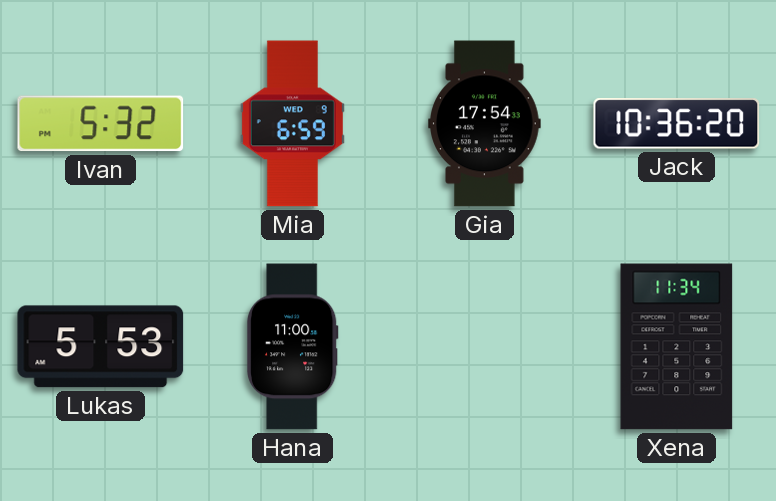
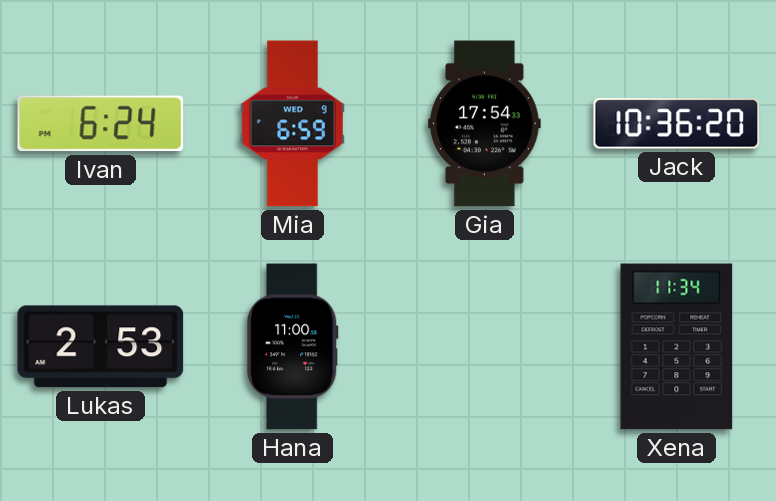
Ivan: 5:32 -> 6:24 (101, 124)
Lukas: 5:53 -> 2:53 (101, 347)
